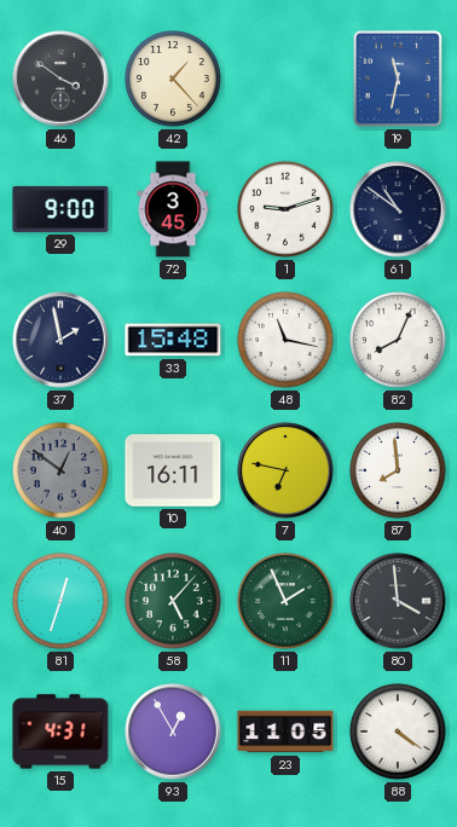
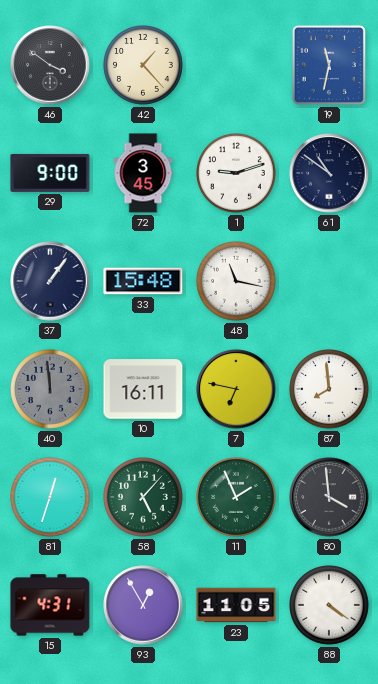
37: 1:58 -> 1:06 (50, 281)
82: 8:04 -> none (399, 341)
40: 12:51 -> 11:59 (51, 390)
